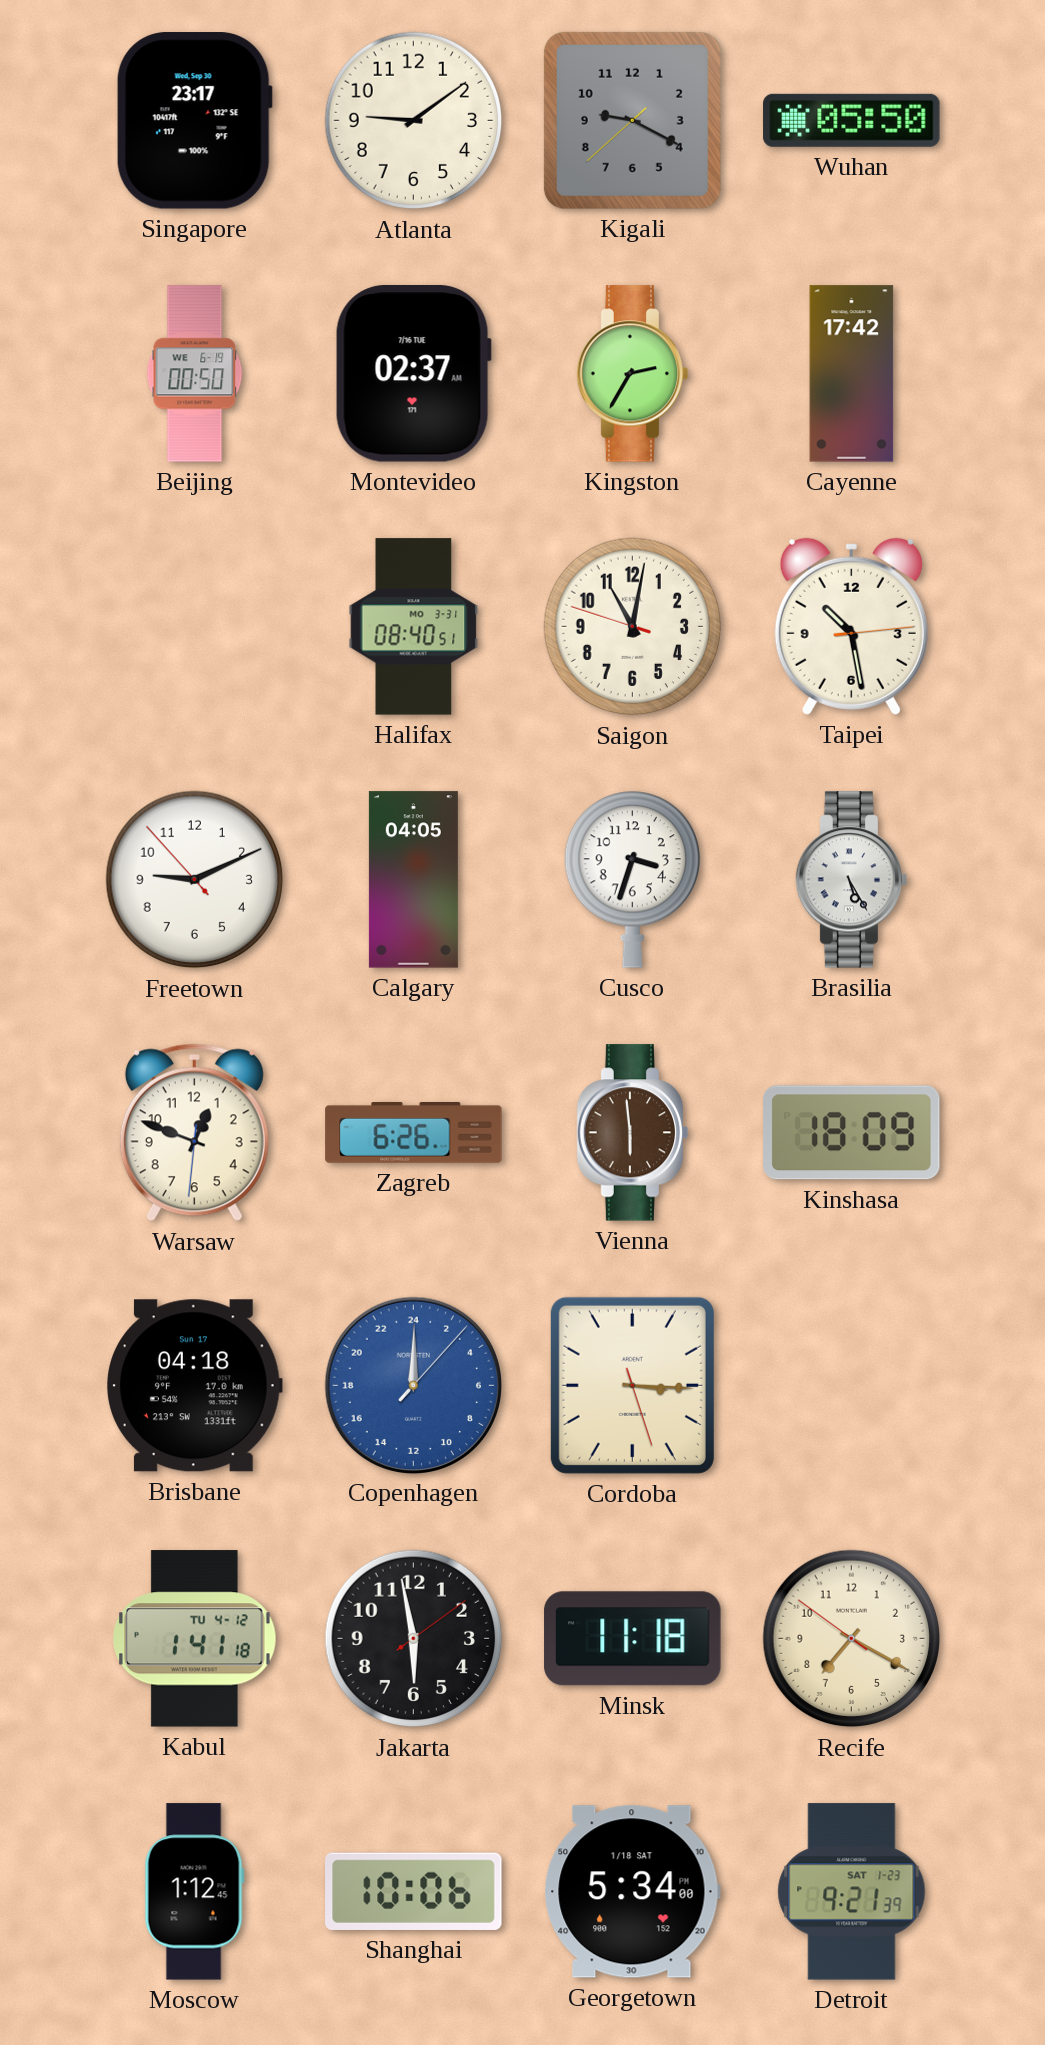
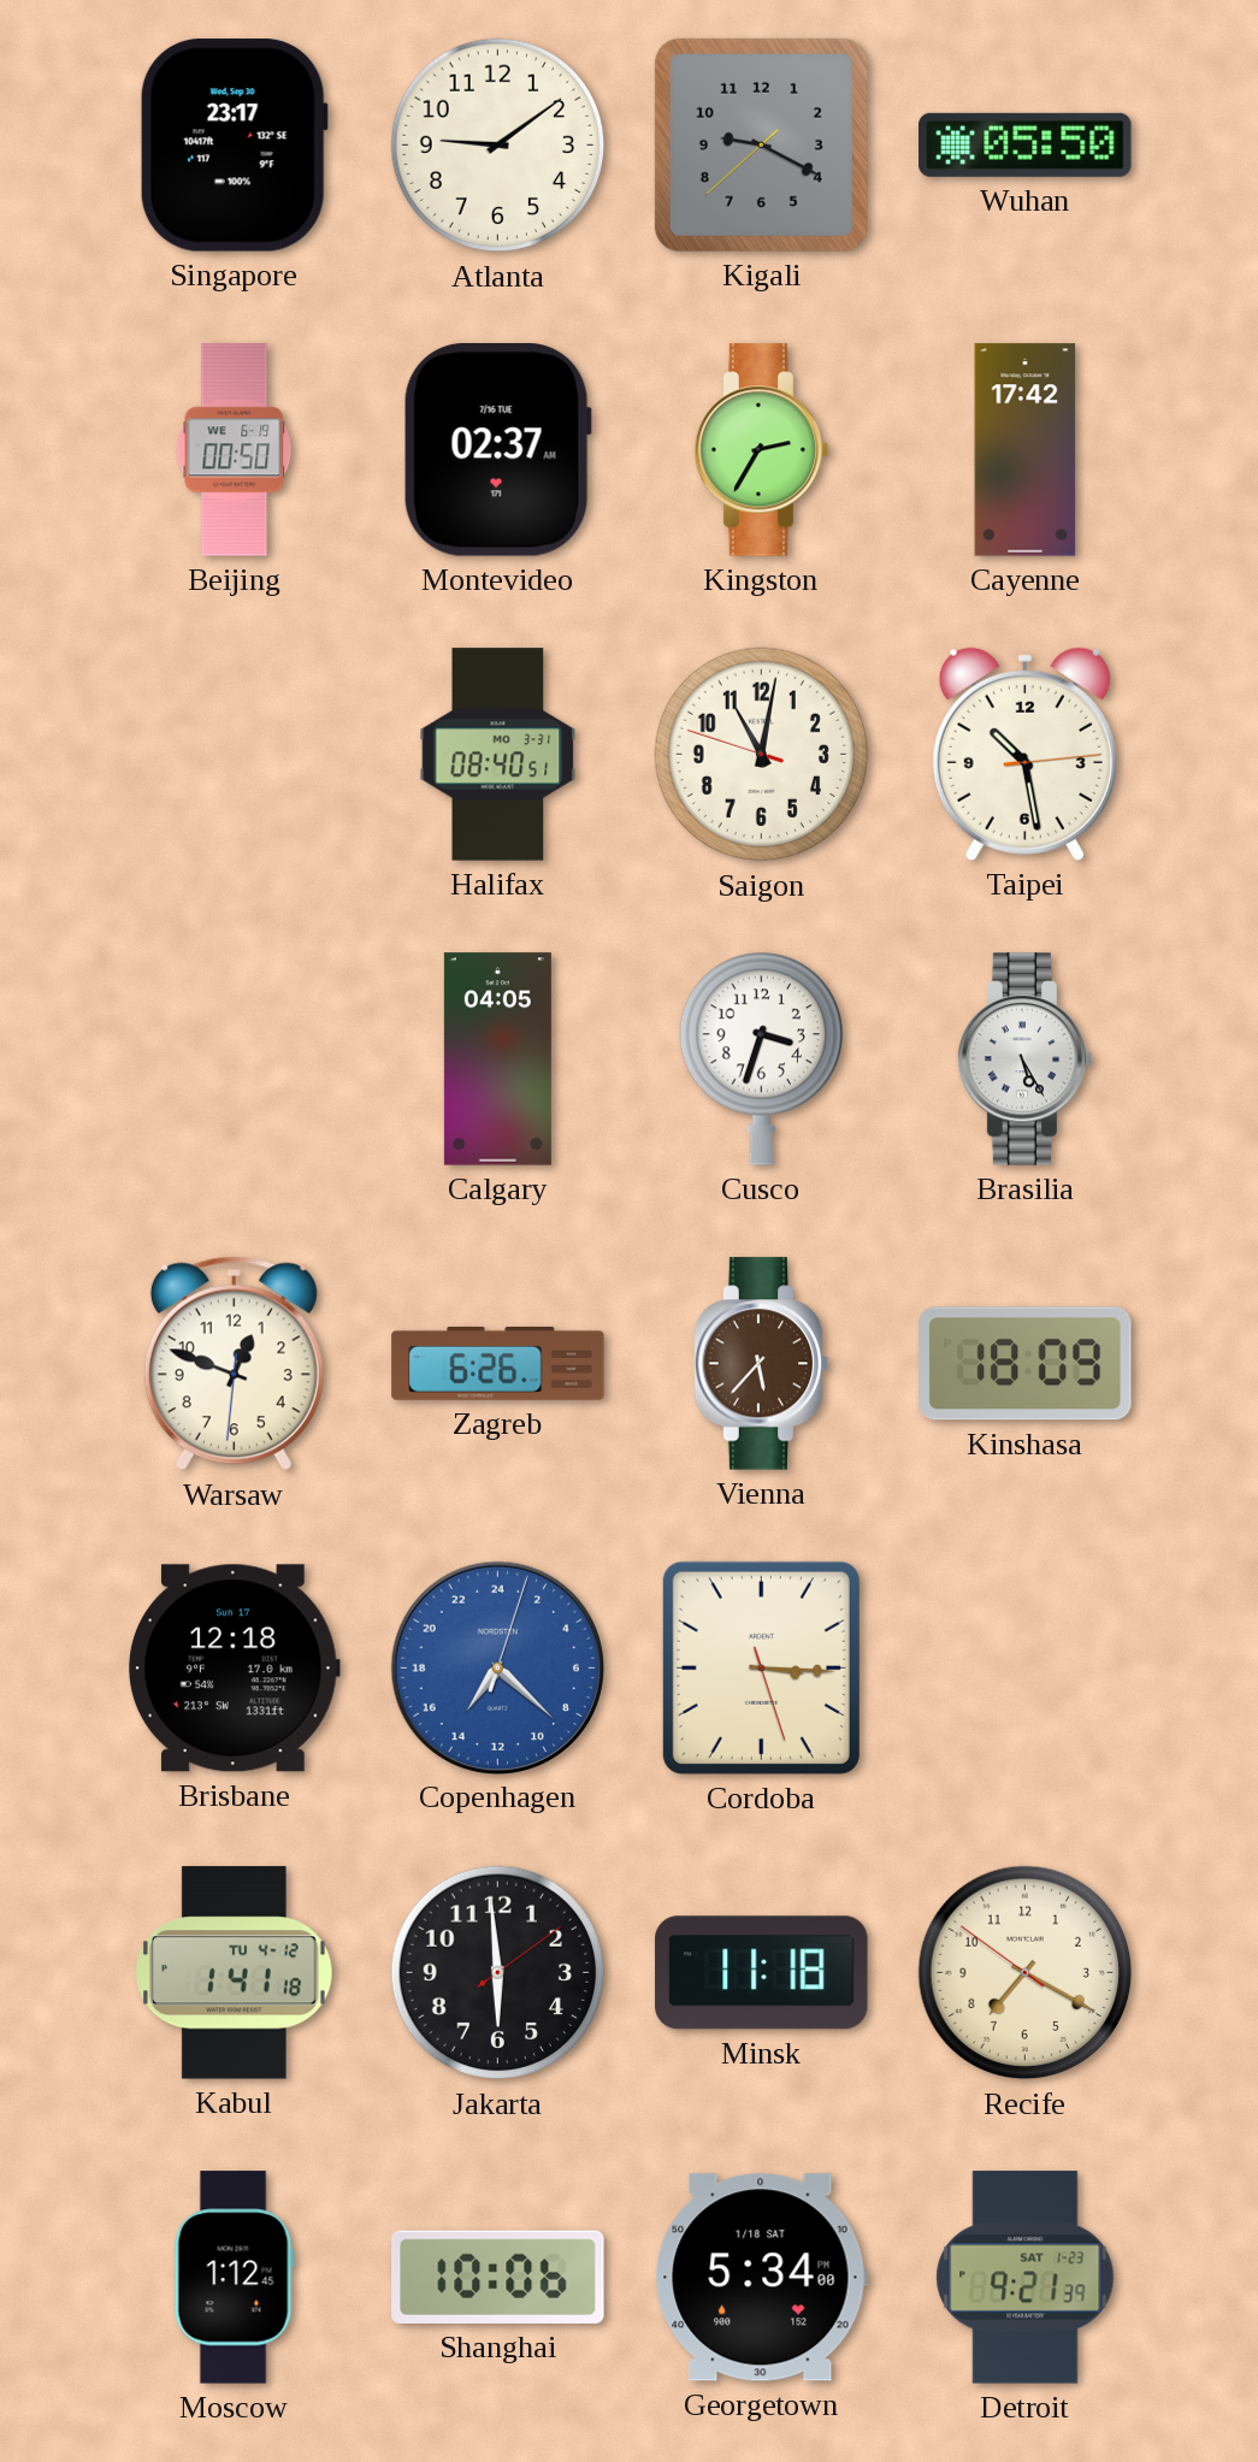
Freetown: 9:10 -> none (195, 880)
Vienna: 5:59 -> 5:37 (762, 1364)
Brisbane: 04:18 -> 12:18 (235, 1669)
Copenhagen: 0:00 -> 14:22 (497, 1667)
Jakarta: 5:58 -> 5:59 (498, 1973)
